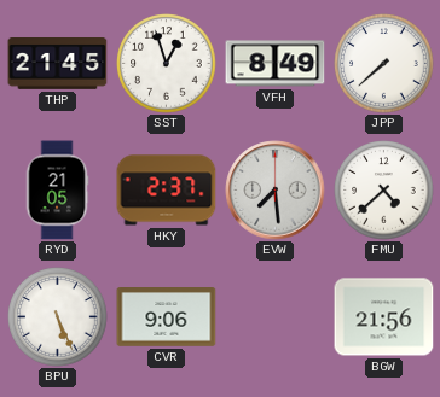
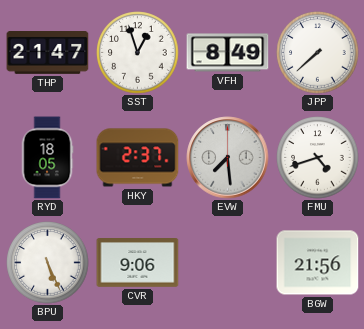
THP: 21:45 -> 21:47 (48, 53)
RYD: 21:05 -> 18:05 (47, 158)
FMU: 4:38 -> 4:42 (318, 158)
